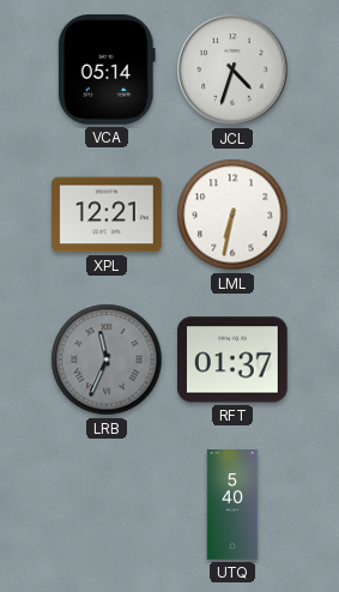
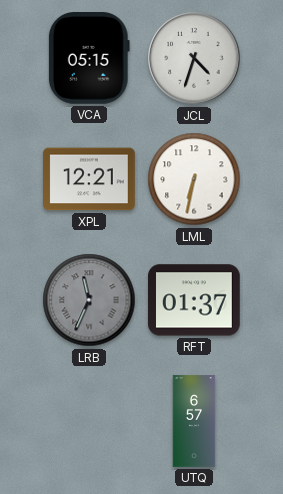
VCA: 05:14 -> 05:15 (89, 59)
UTQ: 5:40 -> 6:57 (194, 421)
